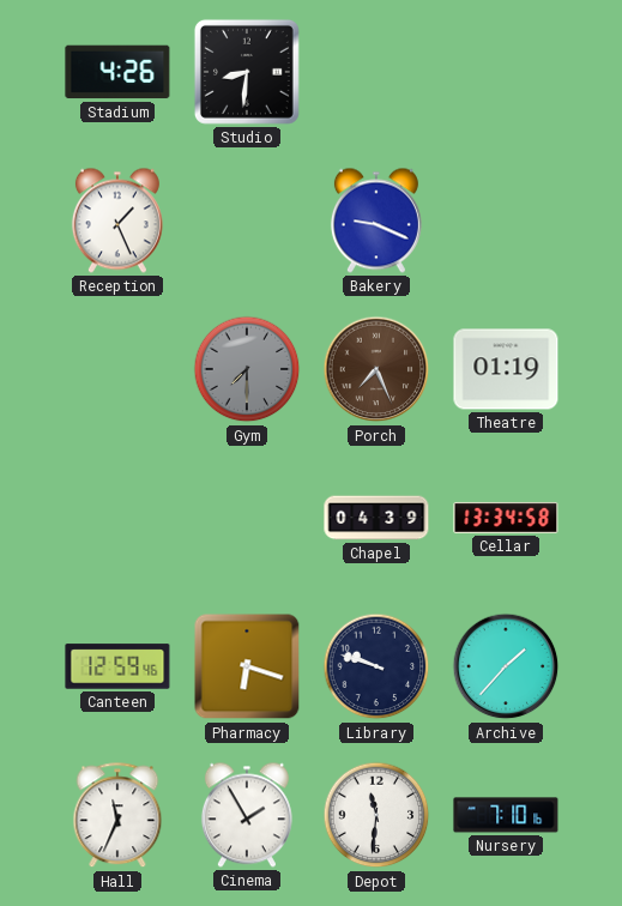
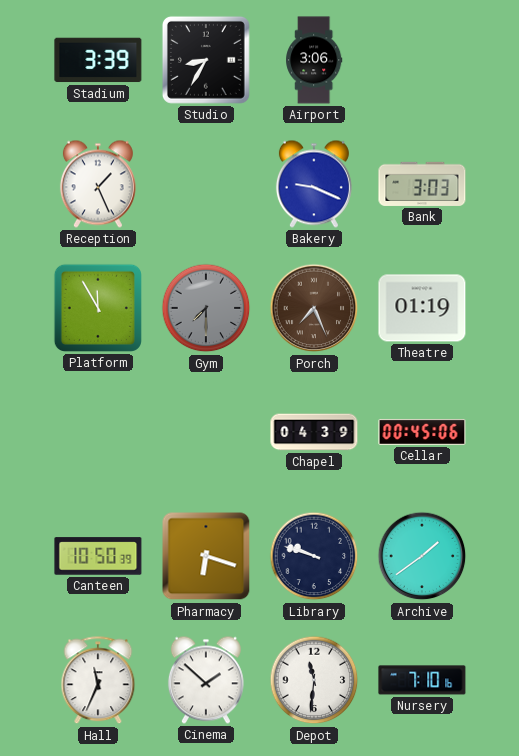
Stadium: 4:26 -> 3:39 (98, 60)
Studio: 8:31 -> 8:35 (206, 60)
Airport: none -> 3:06 (314, 60)
Bank: none -> 3:03 (422, 184)
Platform: none -> 11:55 (98, 308)
Cellar: 13:34 -> 00:45 (422, 432)
Canteen: 12:59 -> 10:50 (98, 556)
Archive: 1:37 -> 1:39 (422, 556)
Cinema: 1:55 -> 1:52 (206, 680)
